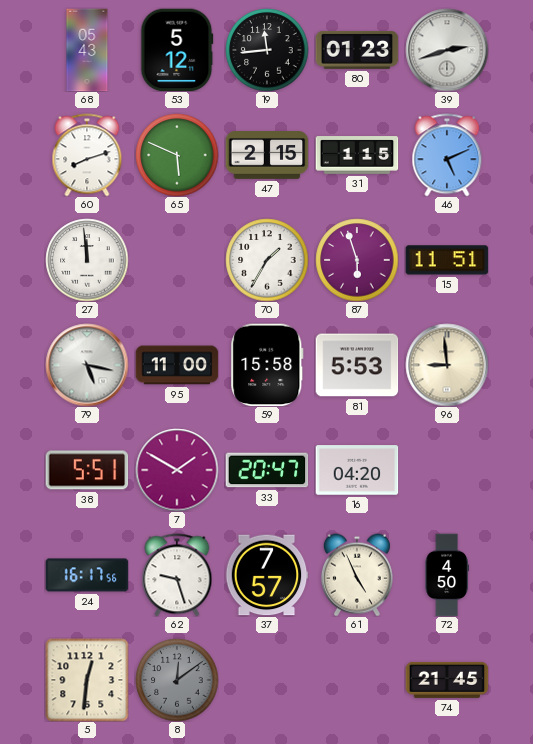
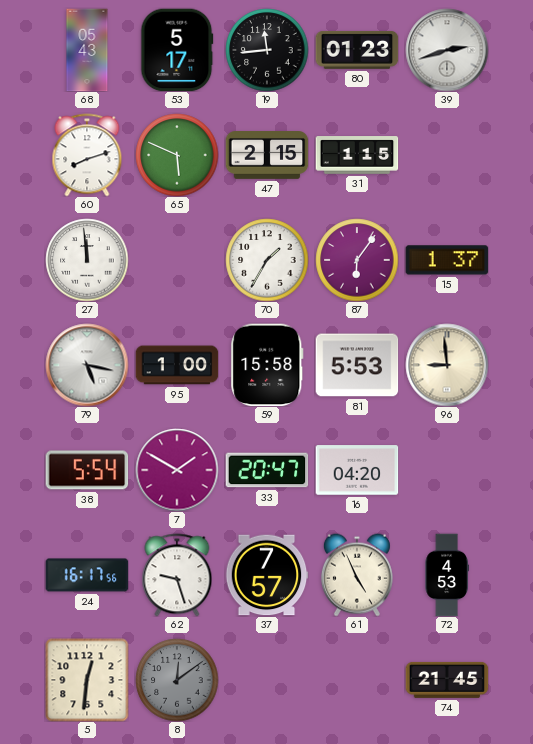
53: 5:12 -> 5:17 (177, 50)
46: 5:11 -> none (447, 155)
87: 5:57 -> 6:06 (357, 260)
15: 11:51 -> 1:37 (447, 260)
95: 11:00 -> 1:00 (177, 365)
38: 5:51 -> 5:54 (87, 470)
72: 4:50 -> 4:53 (447, 575)
